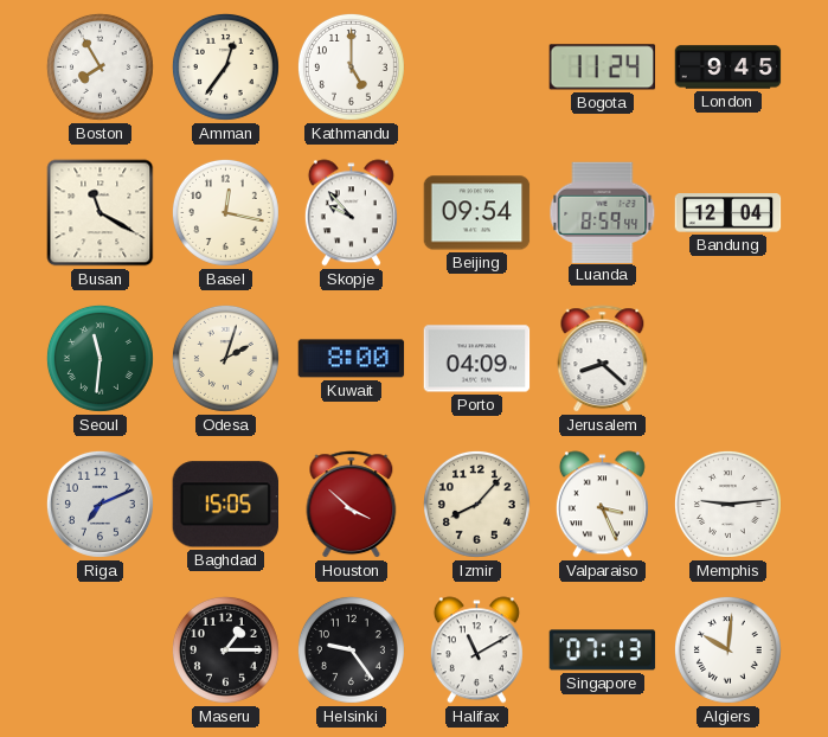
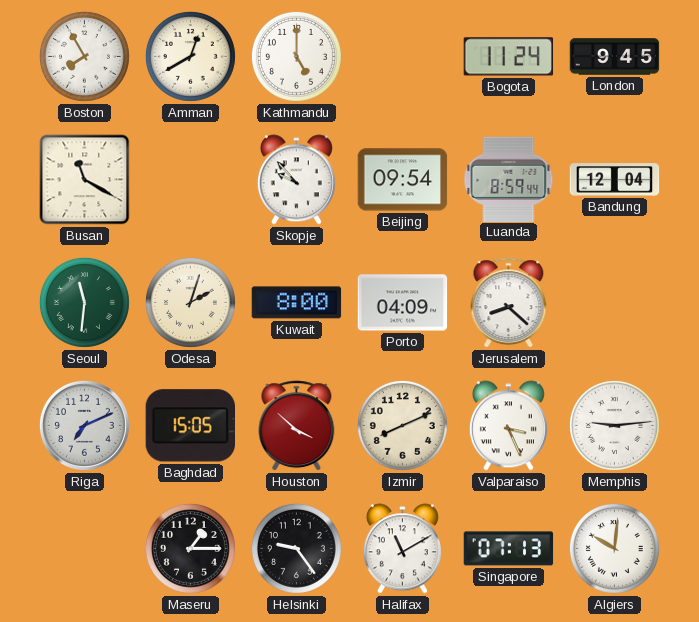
Amman: 12:36 -> 12:40 (190, 56)
Basel: 12:17 -> none (225, 212)
Izmir: 8:07 -> 8:11 (402, 425)
